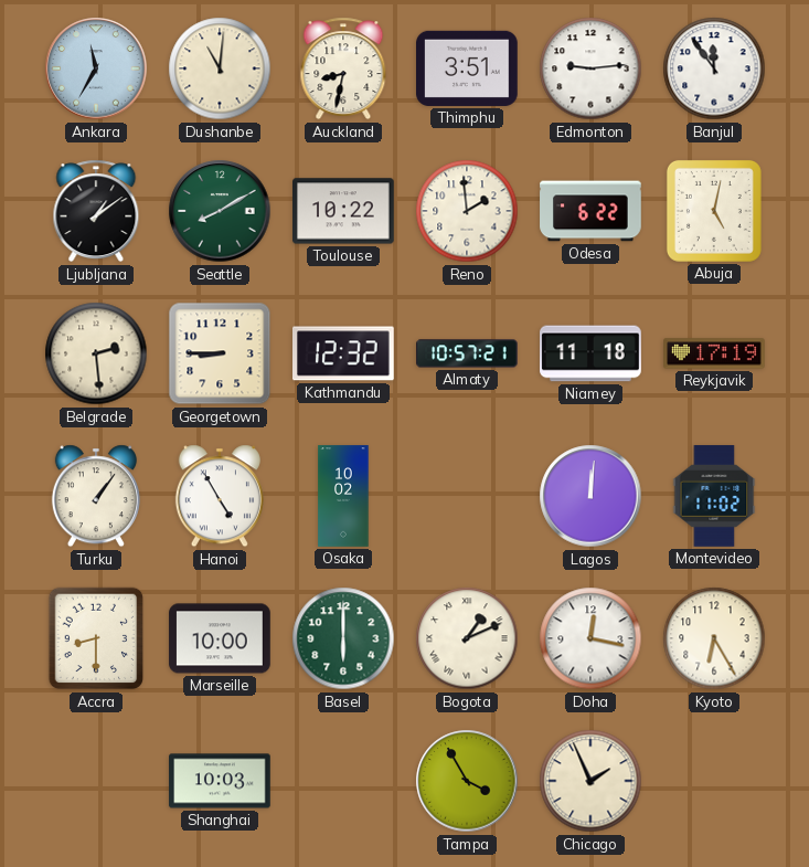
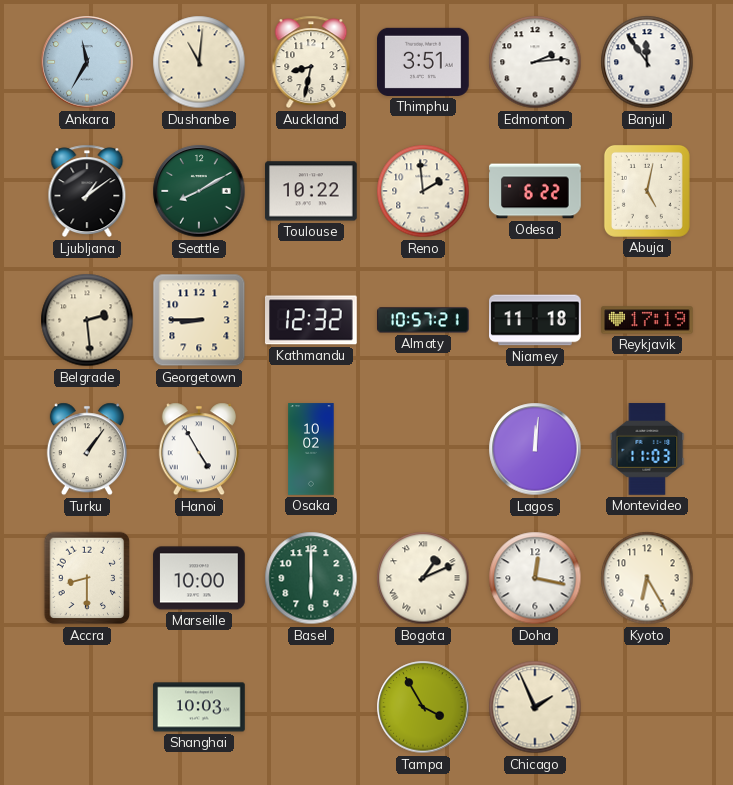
Edmonton: 9:14 -> 2:14 (535, 62)
Montevideo: 11:02 -> 11:03 (647, 449)
